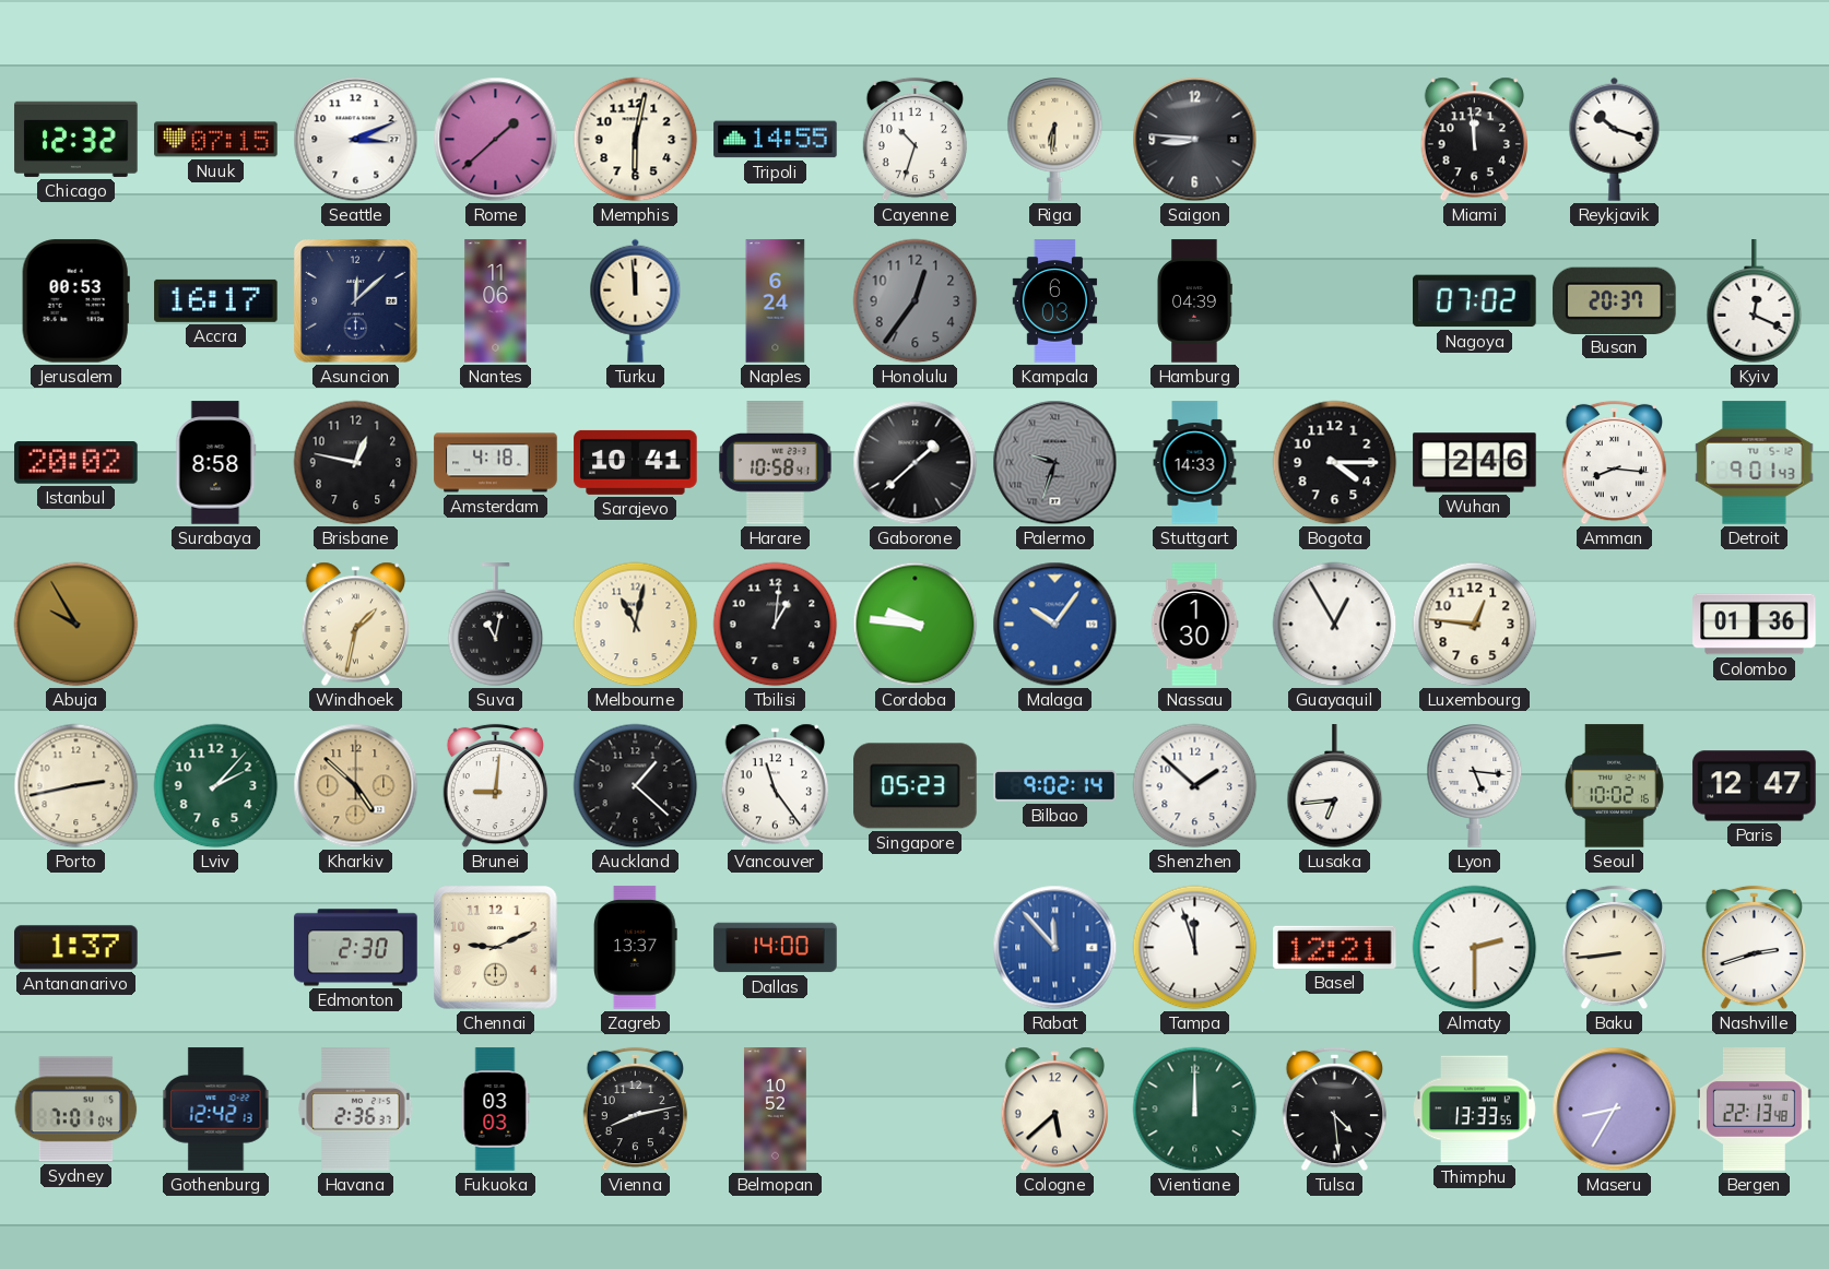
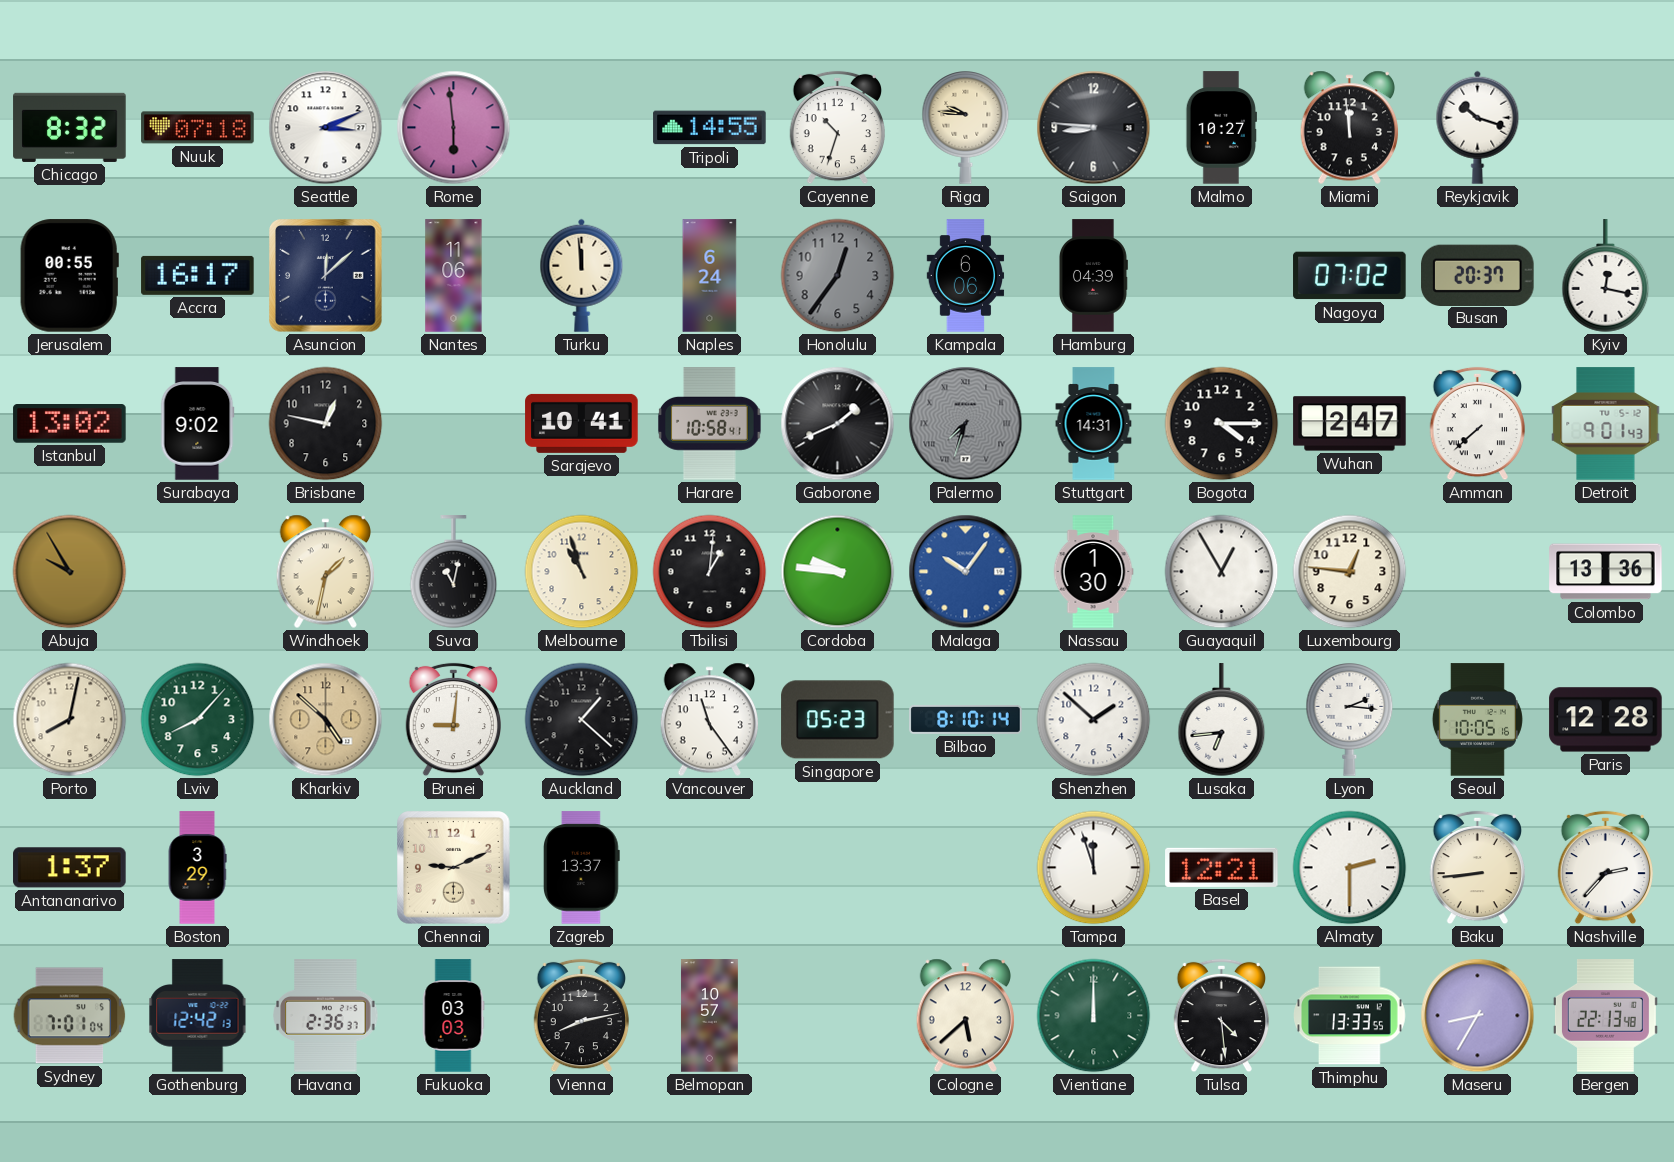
Chicago: 12:32 -> 8:32 (70, 127)
Nuuk: 07:15 -> 07:18 (198, 128)
Rome: 1:38 -> 5:59 (454, 128)
Memphis: 6:02 -> none (636, 140)
Riga: 6:31 -> 9:46 (966, 128)
Malmo: none -> 10:27 (1221, 128)
Jerusalem: 00:53 -> 00:55 (69, 276)
Kampala: 6:03 -> 6:06 (966, 276)
Kyiv: 12:19 -> 12:17 (1606, 276)
Istanbul: 20:02 -> 13:02 (70, 424)
Surabaya: 8:58 -> 9:02 (198, 424)
Amsterdam: 4:18 -> none (496, 463)
Gaborone: 1:38 -> 1:41 (838, 424)
Palermo: 9:33 -> 7:33 (966, 424)
Stuttgart: 14:33 -> 14:31 (1094, 424)
Wuhan: 2:46 -> 2:47 (1350, 424)
Amman: 8:16 -> 7:38 (1477, 424)
Melbourne: 11:02 -> 10:57 (582, 572)
Colombo: 01:36 -> 13:36 (1606, 572)
Porto: 2:43 -> 8:02 (70, 720)
Lviv: 2:07 -> 8:07 (198, 720)
Bilbao: 9:02 -> 8:10 (966, 719)
Lyon: 5:16 -> 2:16 (1350, 720)
Seoul: 10:02 -> 10:05 (1477, 720)
Paris: 12:47 -> 12:28 (1606, 720)
Boston: none -> 3:29 (197, 868)
Edmonton: 2:30 -> none (356, 948)
Dallas: 14:00 -> none (776, 948)
Rabat: 11:53 -> none (1055, 948)
Nashville: 2:42 -> 2:37 (1605, 868)
Belmopan: 10:52 -> 10:57 (709, 1016)
